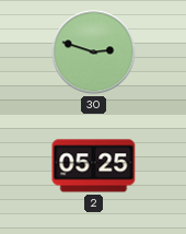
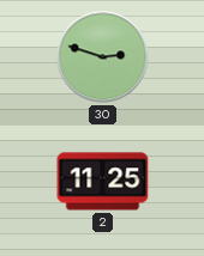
2: 05:25 -> 11:25 (103, 182)
